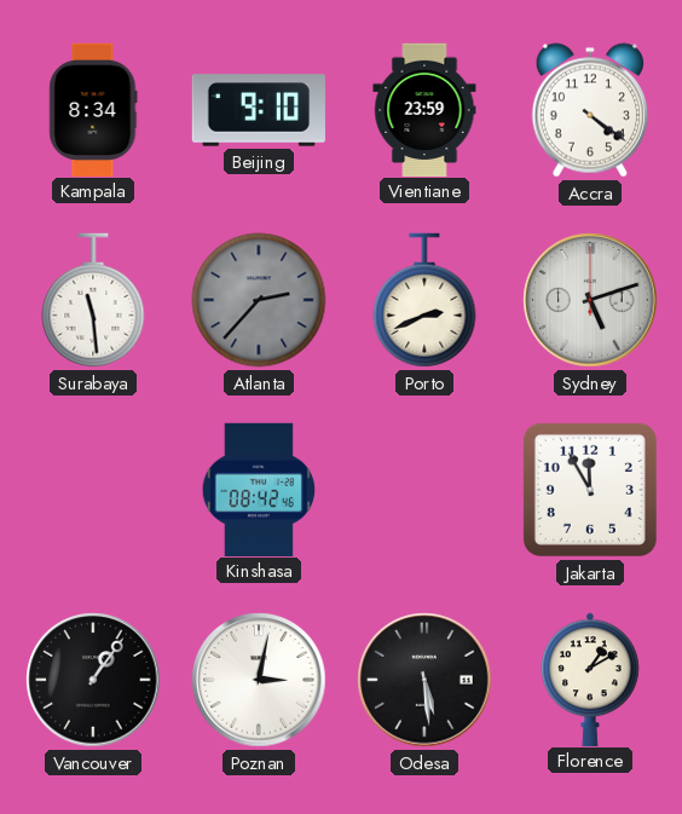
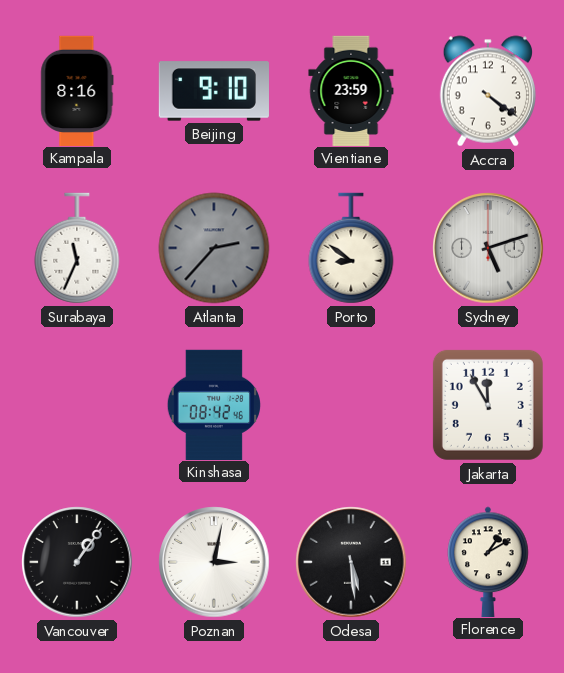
Kampala: 8:34 -> 8:16 (77, 90)
Surabaya: 11:29 -> 11:34 (77, 248)
Porto: 2:41 -> 8:51 (351, 248)
